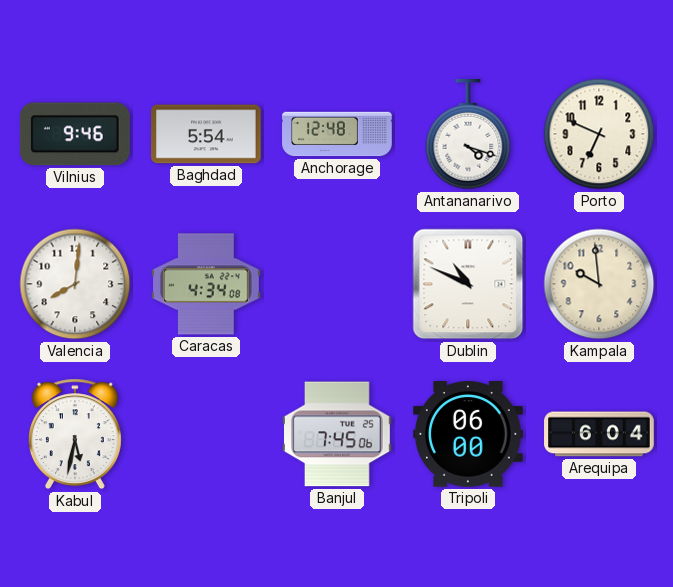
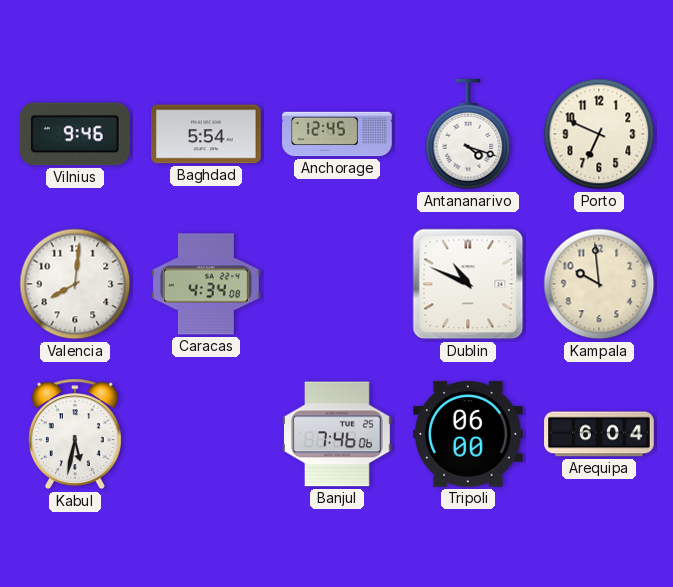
Anchorage: 12:48 -> 12:45 (337, 134)
Banjul: 7:45 -> 7:46 (338, 434)
